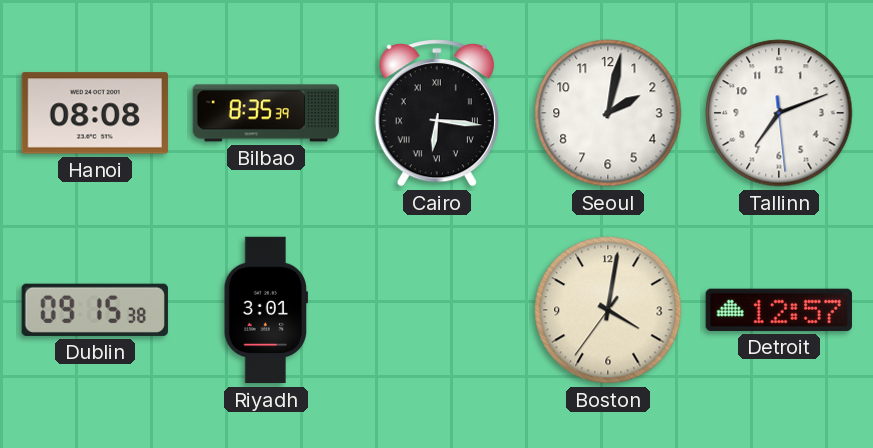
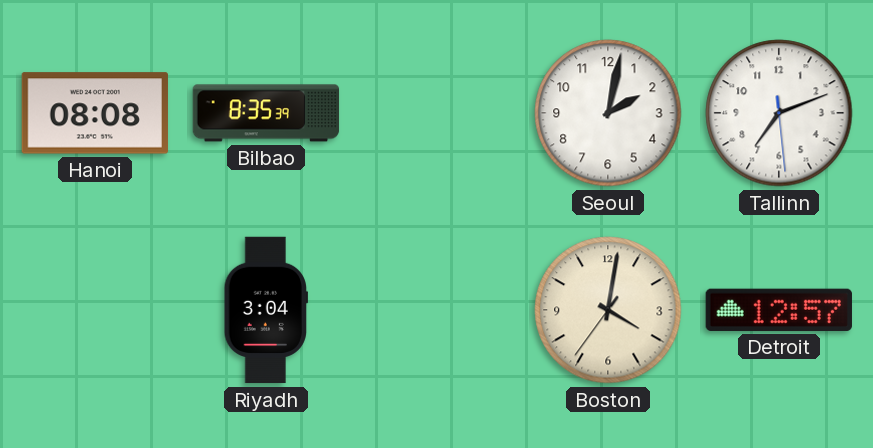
Cairo: 6:16 -> none (437, 113)
Dublin: 09:15 -> none (95, 310)
Riyadh: 3:01 -> 3:04 (265, 310)
